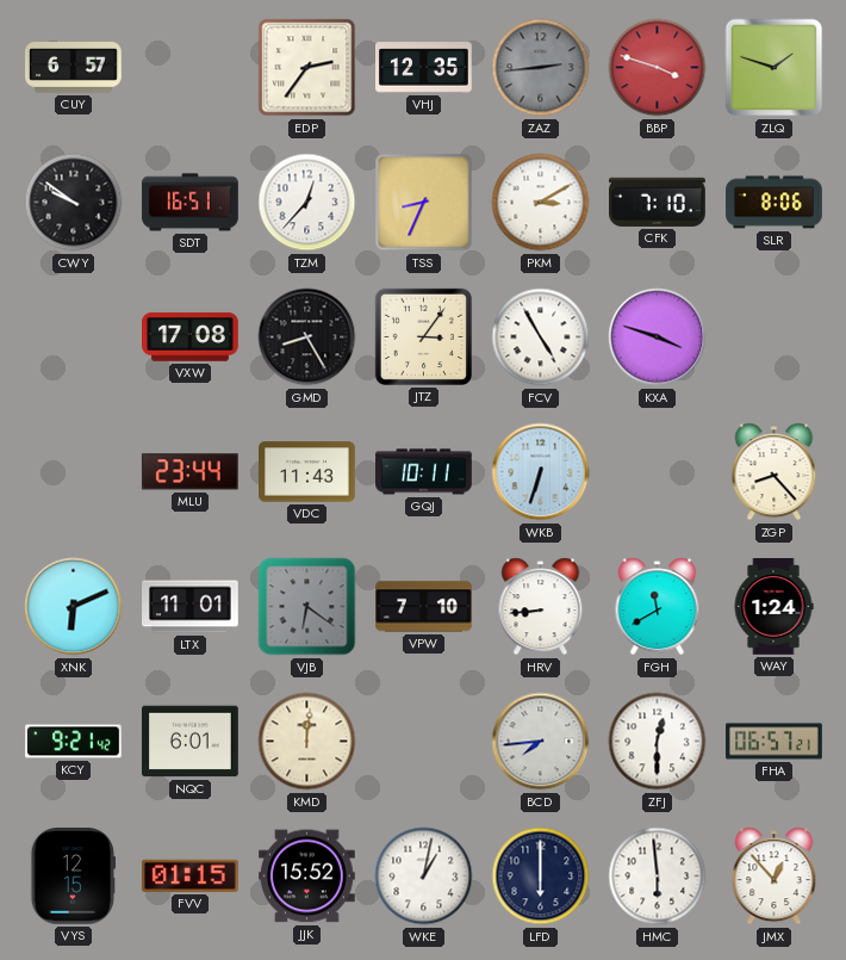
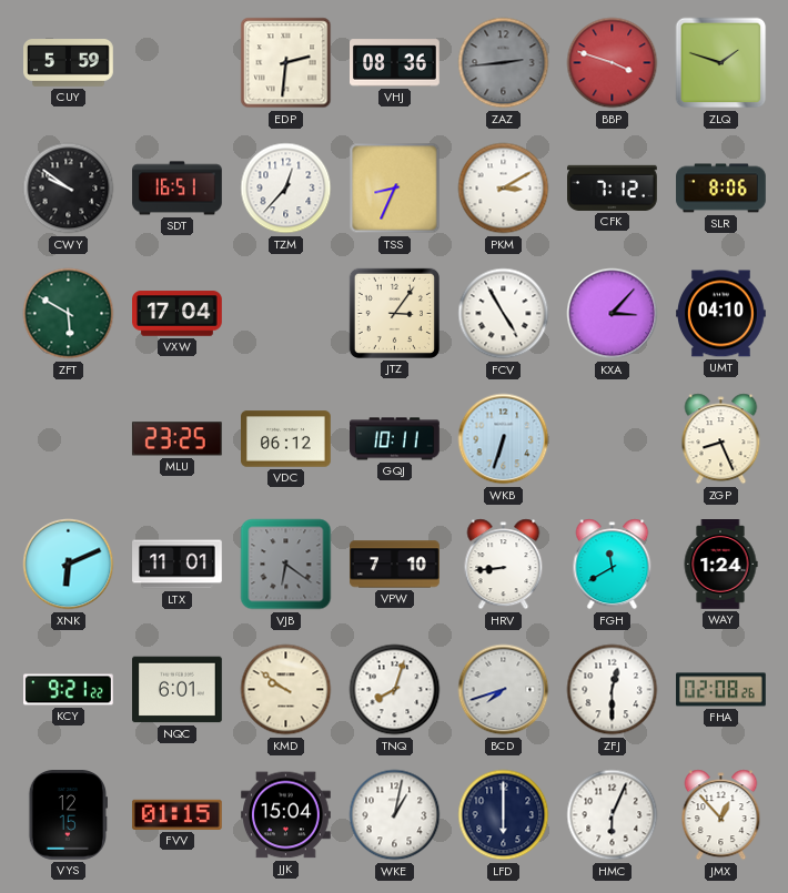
CUY: 6:57 -> 5:59 (69, 63)
EDP: 2:36 -> 2:31 (286, 63)
VHJ: 12:35 -> 08:36 (395, 63)
CFK: 7:10 -> 7:12 (613, 187)
ZFT: none -> 5:50 (69, 314)
VXW: 17:08 -> 17:04 (178, 314)
GMD: 8:25 -> none (307, 337)
KXA: 3:48 -> 3:07 (613, 314)
UMT: none -> 04:10 (721, 314)
MLU: 23:44 -> 23:25 (176, 439)
VDC: 11:43 -> 06:12 (286, 439)
ZGP: 8:23 -> 8:26 (721, 439)
KCY: 9:21:42 -> 9:21:22 (69, 690)
KMD: 12:01 -> 9:51 (286, 690)
TNQ: none -> 8:03 (395, 690)
BCD: 7:44 -> 7:42 (504, 690)
FHA: 06:57 -> 02:08 (721, 690)
JJK: 15:52 -> 15:04 (286, 815)
HMC: 5:59 -> 6:04 (613, 815)
